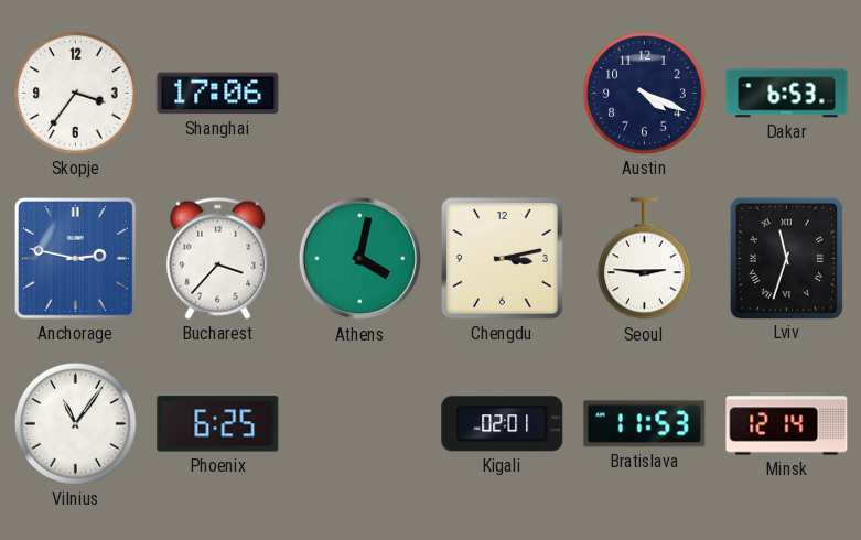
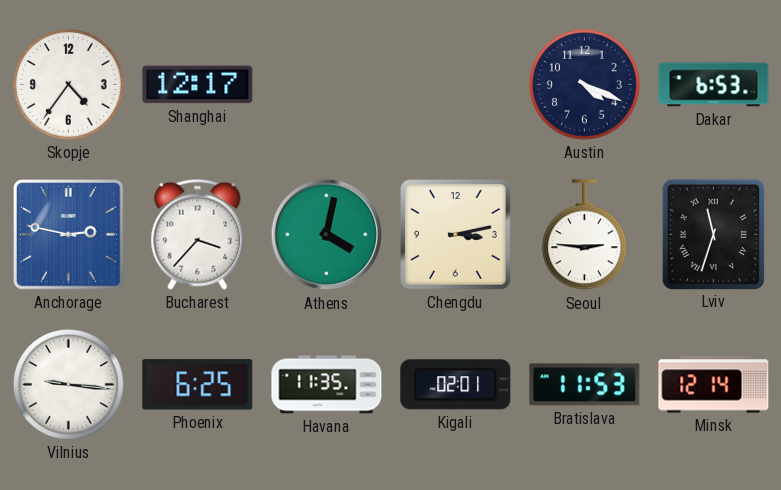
Skopje: 3:36 -> 4:36 (68, 84)
Shanghai: 17:06 -> 12:17 (198, 85)
Vilnius: 11:06 -> 9:16 (68, 384)
Havana: none -> 11:35 (327, 385)
